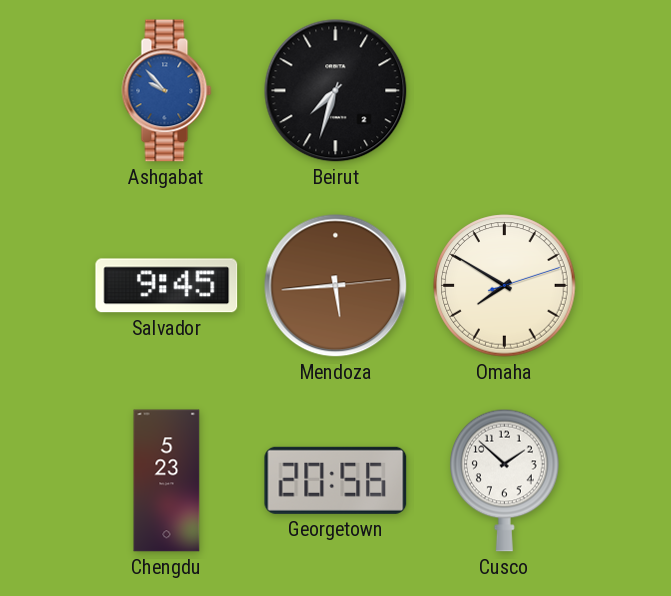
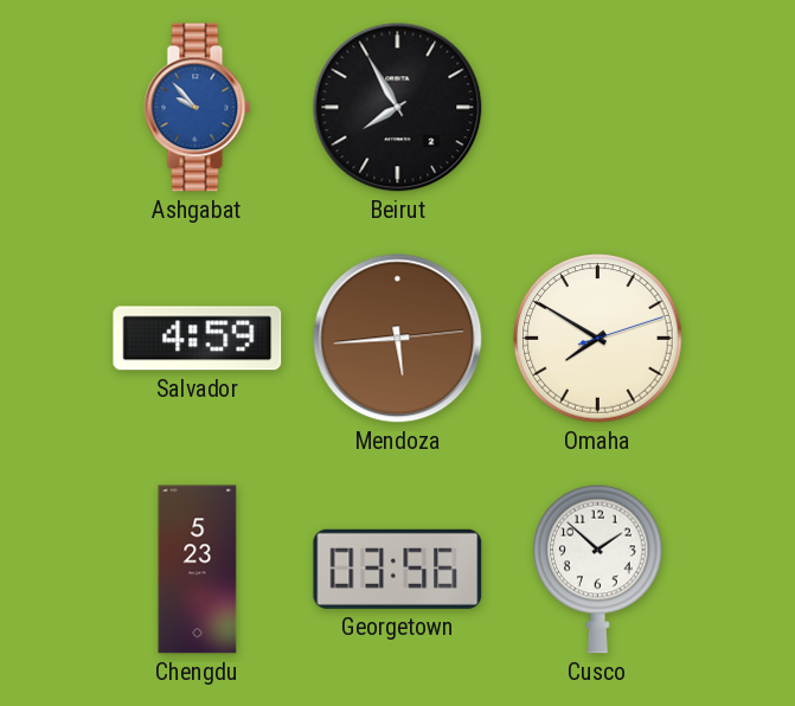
Beirut: 7:33 -> 7:55 (398, 108)
Salvador: 9:45 -> 4:59 (198, 339)
Georgetown: 20:56 -> 03:56 (398, 569)
